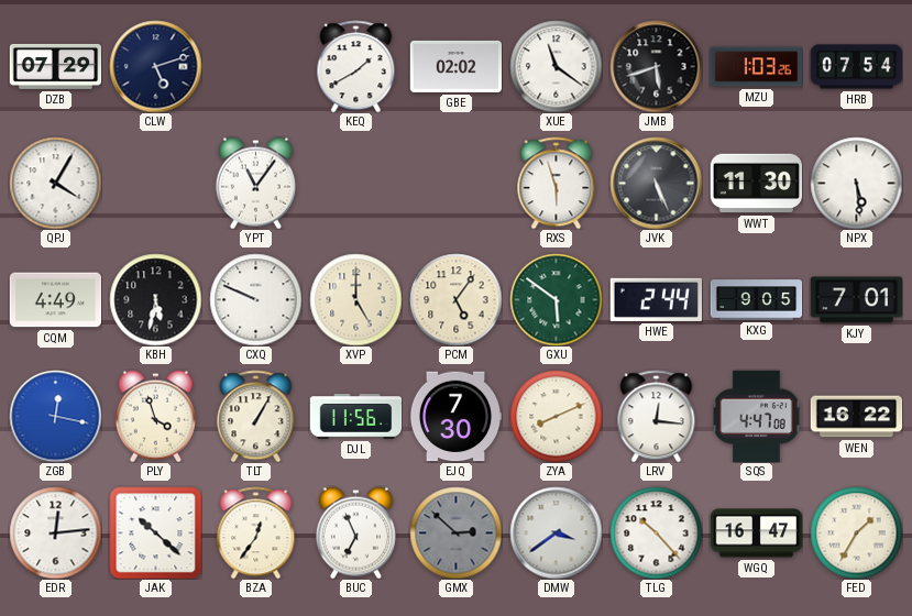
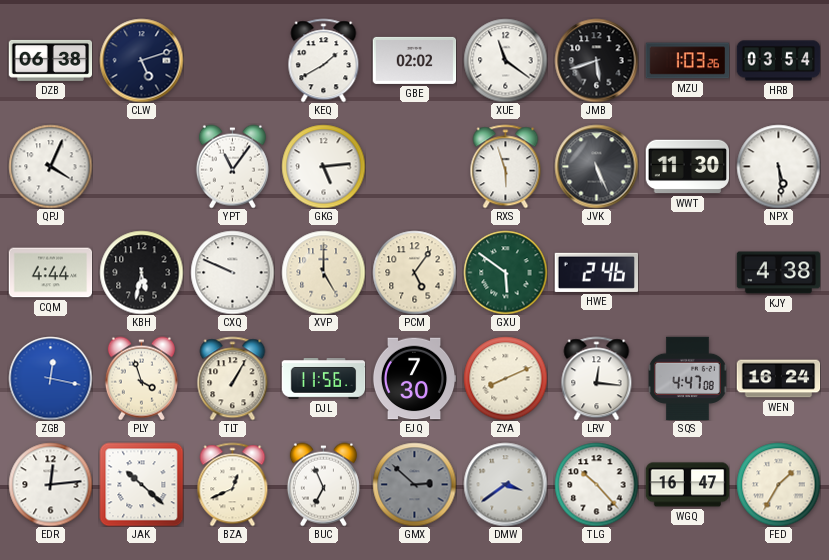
DZB: 07:29 -> 06:38 (50, 60)
HRB: 07:54 -> 03:54 (778, 61)
QPJ: 4:05 -> 4:04 (50, 166)
GKG: none -> 5:14 (323, 166)
CQM: 4:49 -> 4:44 (50, 273)
HWE: 2:44 -> 2:46 (596, 272)
KXG: 9:05 -> none (756, 300)
KJY: 7:01 -> 4:38 (778, 273)
WEN: 16:22 -> 16:24 (778, 379)
BZA: 12:36 -> 12:41 (233, 484)
